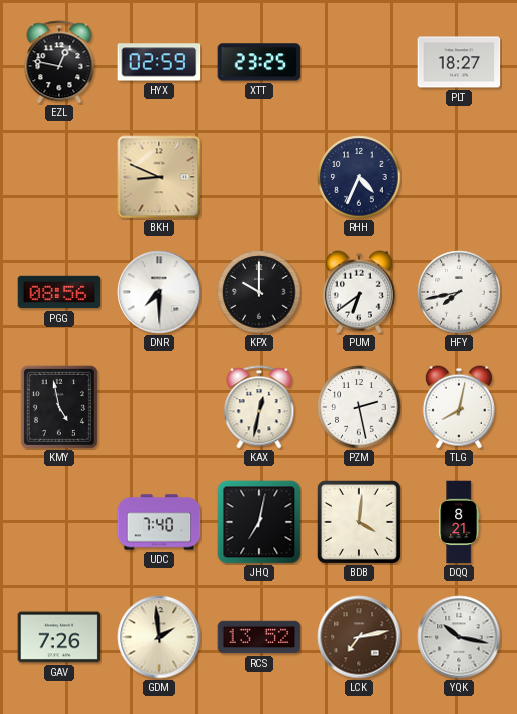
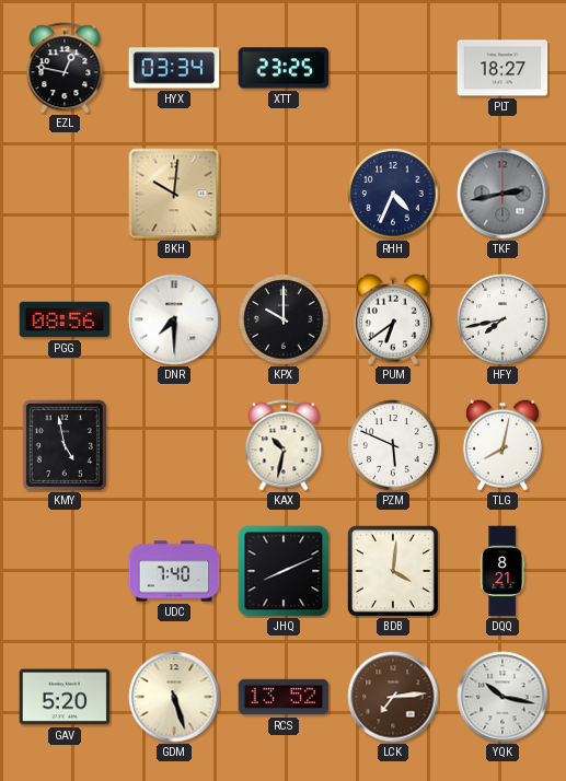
HYX: 02:59 -> 03:34 (174, 68)
BKH: 8:49 -> 10:01 (174, 194)
TKF: none -> 2:43 (503, 194)
KAX: 12:32 -> 10:32 (284, 445)
PZM: 2:28 -> 5:49 (393, 445)
JHQ: 7:02 -> 8:11 (284, 571)
GAV: 7:26 -> 5:20 (65, 697)
GDM: 1:59 -> 5:27 (174, 697)
LCK: 7:13 -> 7:14 (393, 697)
